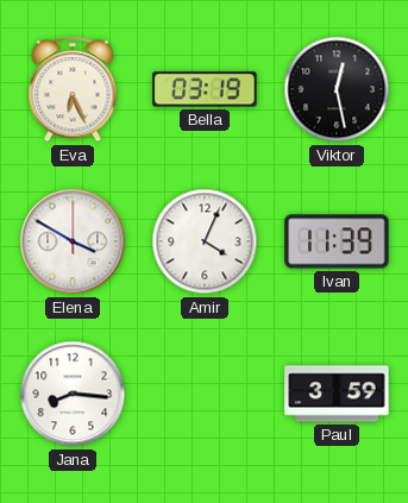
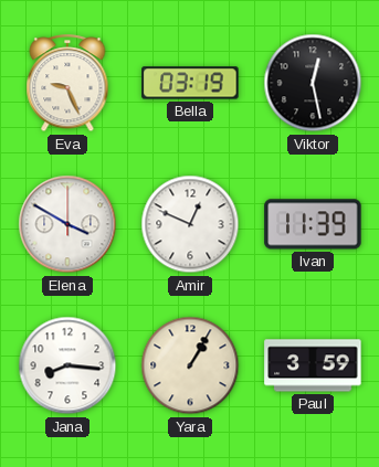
Eva: 6:26 -> 9:26 (67, 84)
Amir: 4:04 -> 12:49 (190, 224)
Yara: none -> 1:05 (190, 365)
